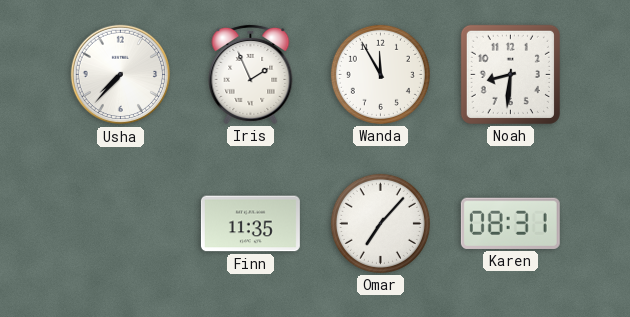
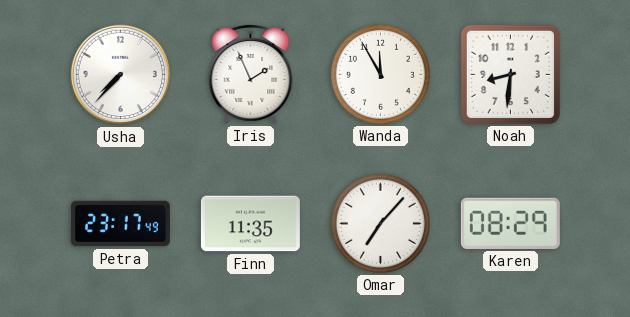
Petra: none -> 23:17 (120, 224)
Karen: 08:31 -> 08:29 (510, 223)
